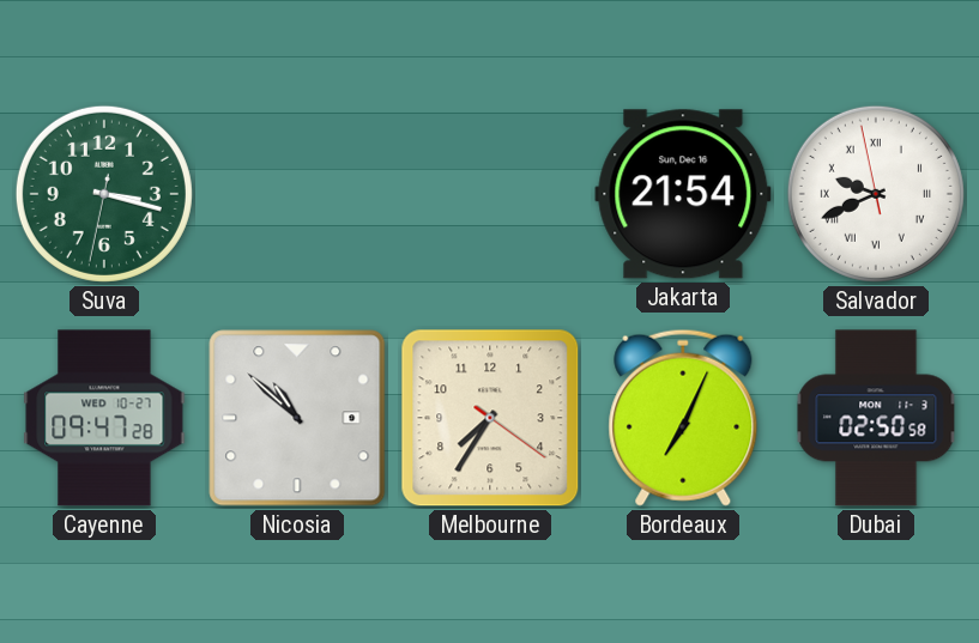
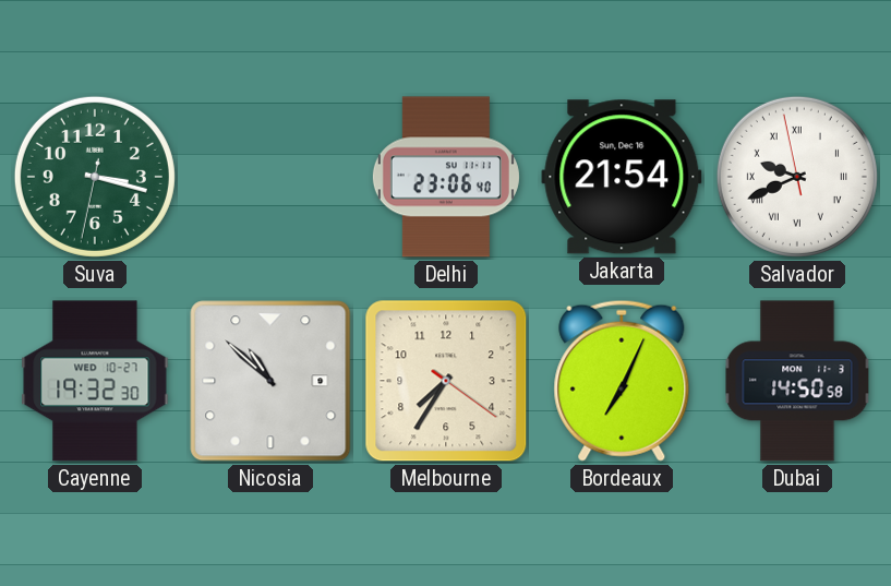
Delhi: none -> 23:06 (446, 177)
Cayenne: 09:47 -> 19:32 (95, 381)
Dubai: 02:50 -> 14:50 (797, 381)
